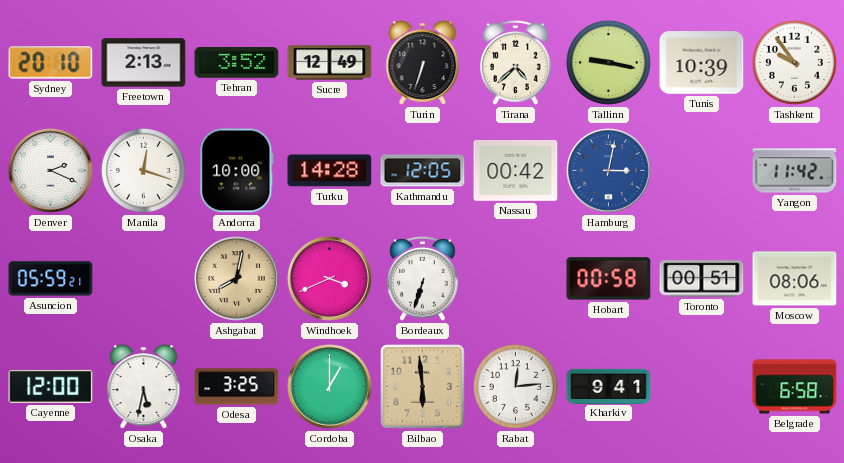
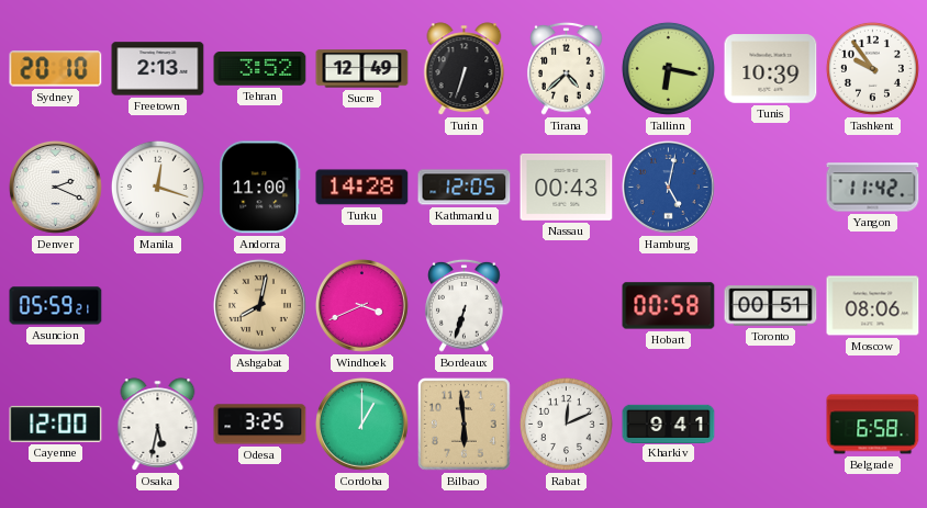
Tallinn: 9:17 -> 6:17 (668, 68)
Andorra: 10:00 -> 11:00 (260, 188)
Nassau: 00:42 -> 00:43 (567, 188)
Hamburg: 3:02 -> 5:02 (669, 188)
Rabat: 12:14 -> 12:11 (566, 424)
